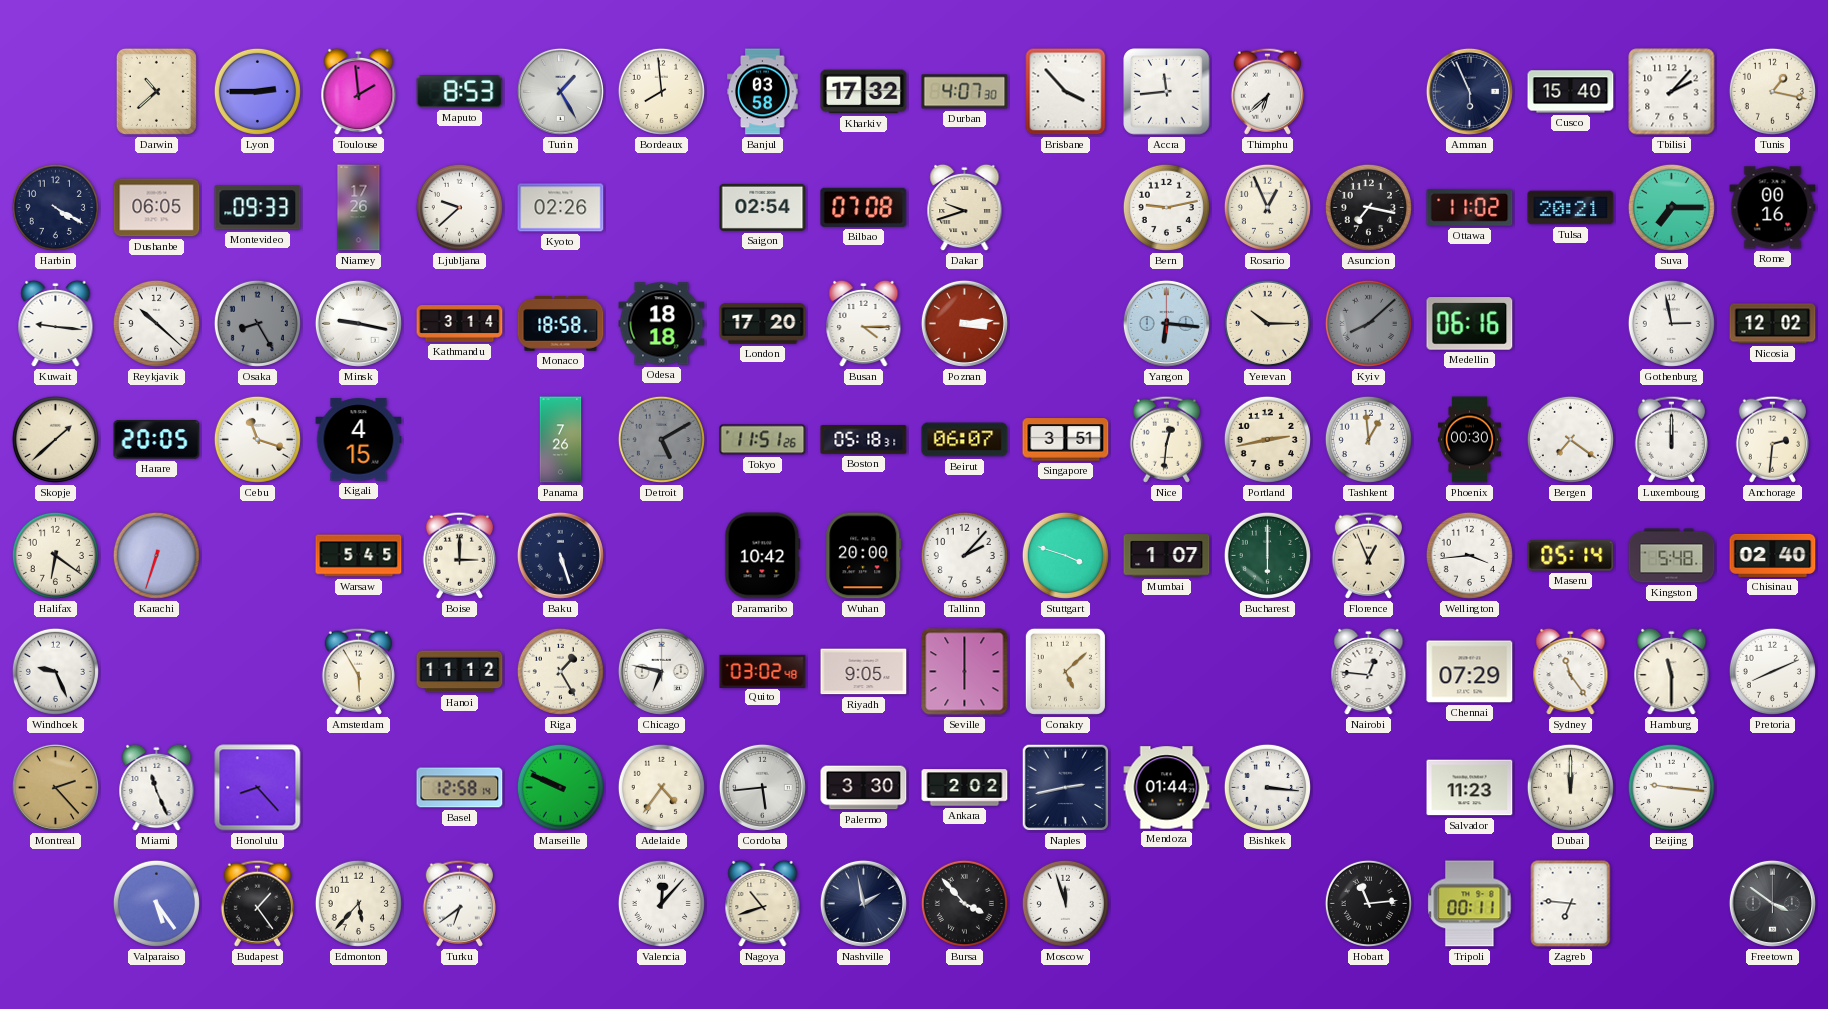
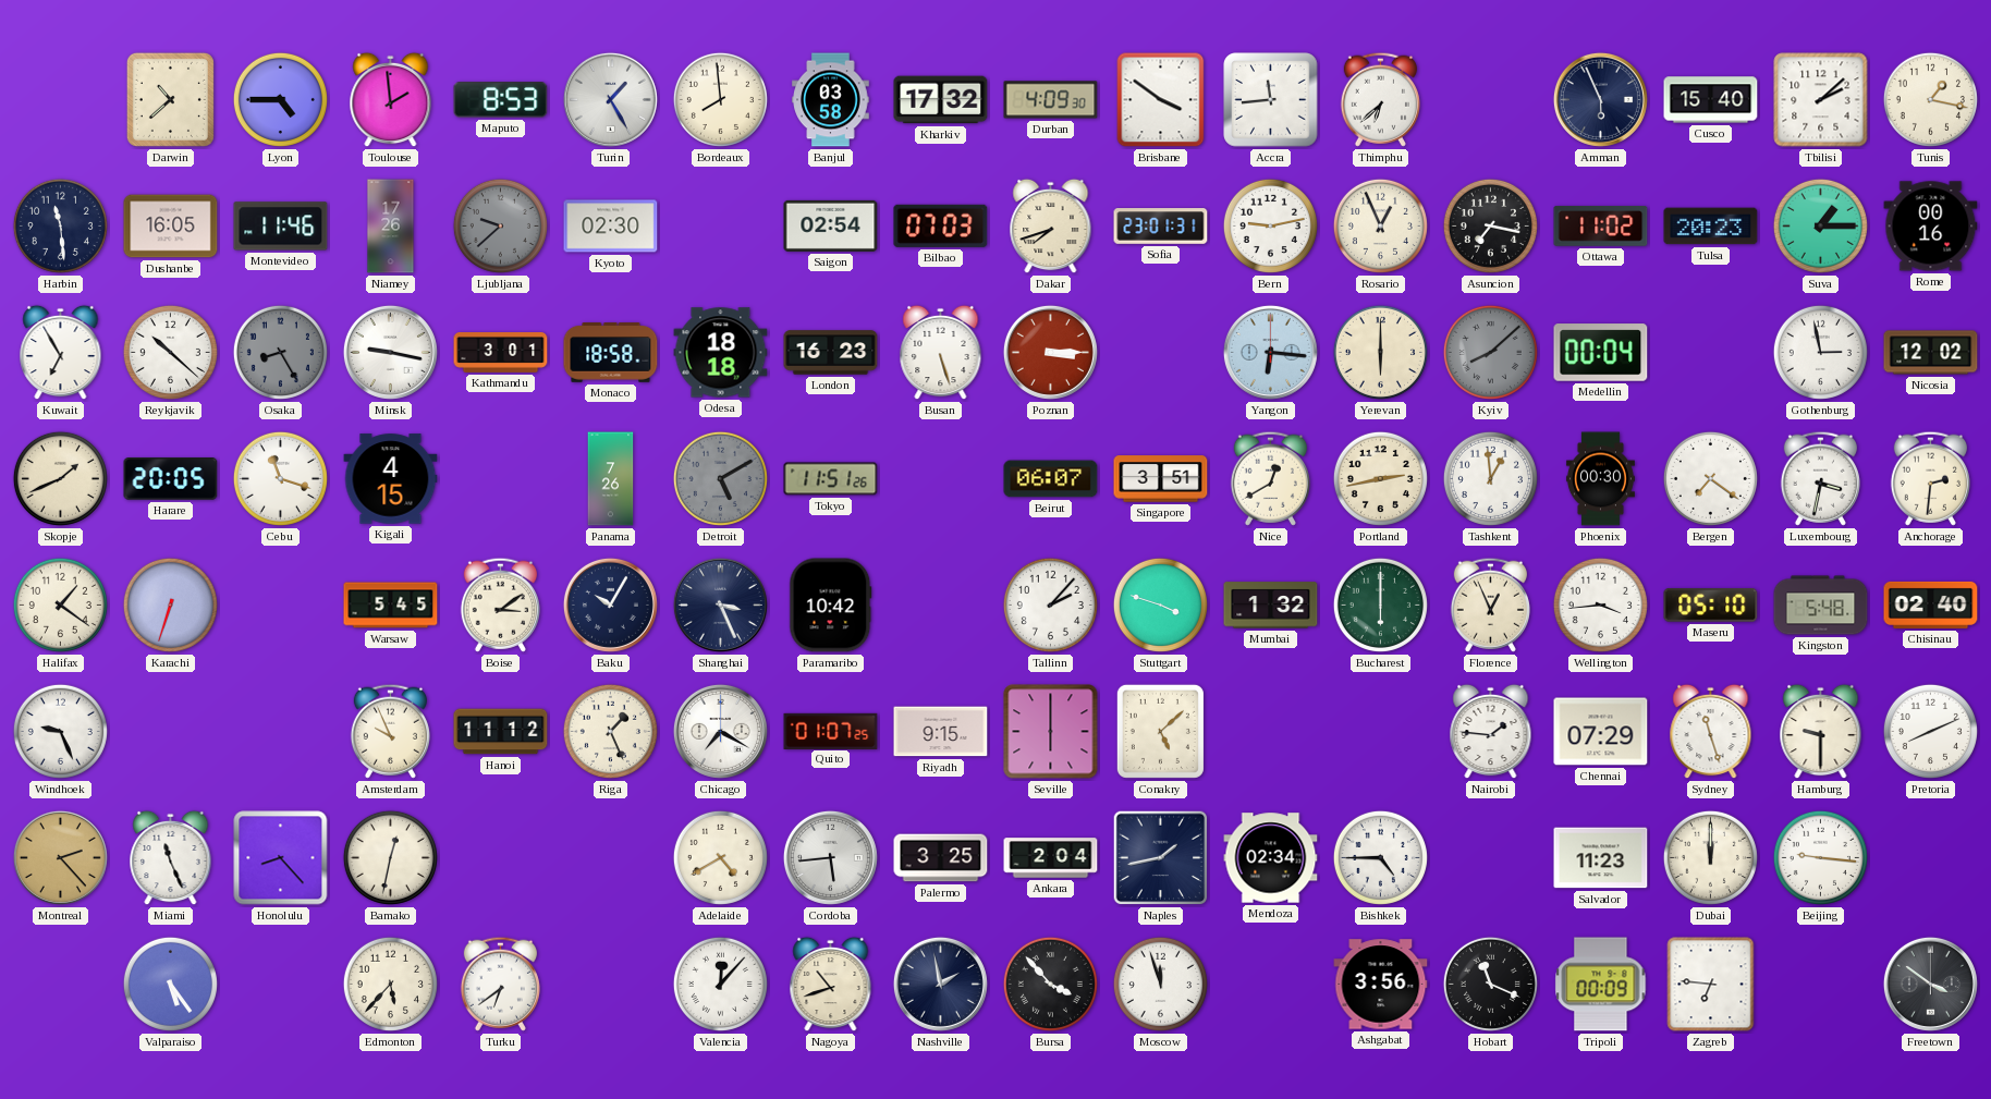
Lyon: 2:45 -> 4:45 (280, 99)
Durban: 4:07 -> 4:09 (1051, 100)
Brisbane: 3:53 -> 3:51 (1161, 100)
Tbilisi: 2:07 -> 2:08 (1821, 100)
Harbin: 4:20 -> 11:29 (60, 225)
Dushanbe: 06:05 -> 16:05 (171, 227)
Montevideo: 09:33 -> 11:46 (281, 227)
Ljubljana dial: white -> grey (500, 225)
Kyoto: 02:26 -> 02:30 (611, 227)
Bilbao: 07:08 -> 07:03 (941, 225)
Dakar: 9:42 -> 7:42 (1051, 227)
Sofia: none -> 23:01 (1161, 227)
Tulsa: 20:21 -> 20:23 (1711, 227)
Suva: 7:15 -> 1:15 (1820, 225)
Kuwait: 9:16 -> 6:55 (61, 353)
Kathmandu: 3:14 -> 3:01 (501, 353)
London: 17:20 -> 16:23 (831, 353)
Busan: 4:15 -> 5:27 (941, 353)
Poznan: 3:14 -> 3:15 (1050, 352)
Yerevan: 10:15 -> 6:00 (1380, 352)
Medellin: 06:16 -> 00:04 (1601, 353)
Skopje: 1:38 -> 1:41 (60, 478)
Boston: 05:18 -> none (864, 440)
Nice: 12:31 -> 12:40 (1270, 478)
Luxembourg: 12:00 -> 3:32 (1820, 478)
Halifax: 6:21 -> 1:21 (60, 605)
Boise: 3:00 -> 3:09 (500, 605)
Baku: 5:27 -> 10:05 (610, 605)
Shanghai: none -> 3:26 (720, 605)
Wuhan: 20:00 -> none (864, 556)
Mumbai: 1:07 -> 1:32 (1271, 606)
Maseru: 05:14 -> 05:10 (1711, 606)
Amsterdam: 5:55 -> 9:56 (390, 731)
Riga: 1:25 -> 1:26 (610, 731)
Chicago: 6:47 -> 7:20 (720, 731)
Quito: 03:02 -> 01:07 (831, 731)
Riyadh: 9:05 -> 9:15 (941, 732)
Nairobi: 12:46 -> 1:46 (1491, 732)
Sydney: 11:24 -> 11:27 (1711, 732)
Hamburg: 11:30 -> 9:30 (1821, 732)
Bamako: none -> 12:32 (390, 857)
Basel: 12:58 -> none (460, 788)
Marseille: 9:49 -> none (560, 787)
Adelaide: 4:36 -> 4:40 (720, 857)
Palermo: 3:30 -> 3:25 (941, 858)
Ankara: 2:02 -> 2:04 (1051, 858)
Naples: 2:43 -> 1:43 (1161, 858)
Mendoza: 01:44 -> 02:34 (1271, 858)
Bishkek: 3:16 -> 4:45 (1380, 857)
Budapest: 1:24 -> none (257, 903)
Ashgabat: none -> 3:56 (1381, 985)
Hobart: 11:14 -> 11:19 (1490, 984)
Tripoli: 00:11 -> 00:09 (1601, 985)
